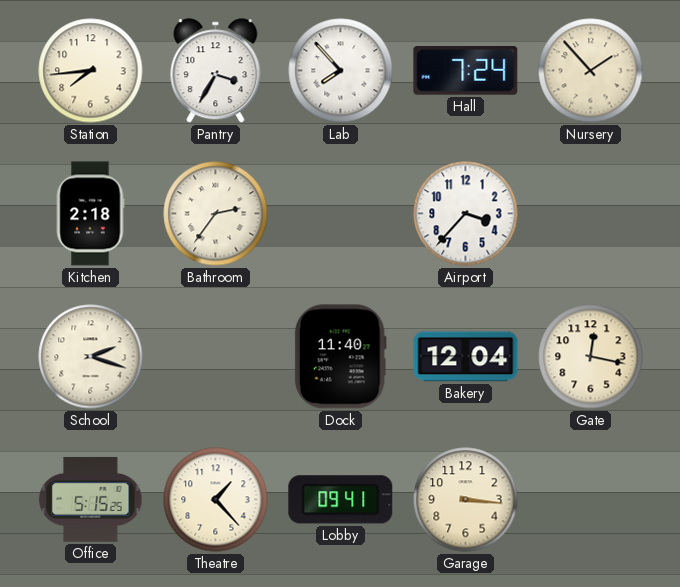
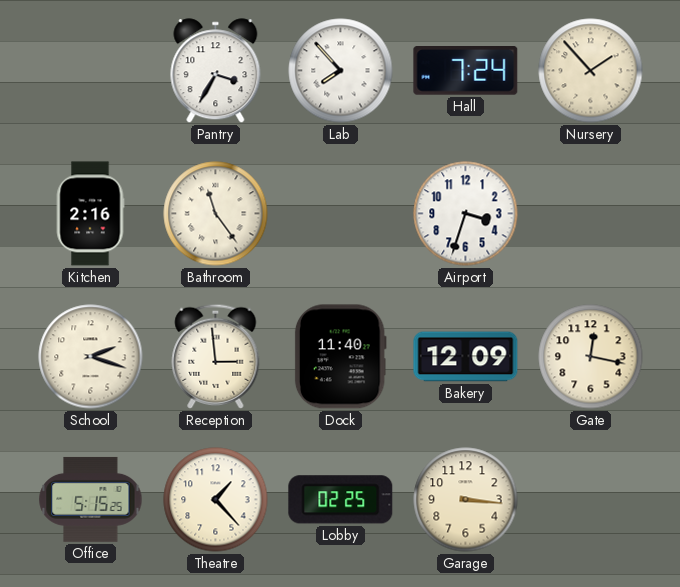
Station: 7:44 -> none (91, 71)
Kitchen: 2:18 -> 2:16 (90, 214)
Bathroom: 2:36 -> 11:24 (216, 214)
Airport: 3:37 -> 3:33 (466, 214)
Reception: none -> 2:59 (216, 356)
Bakery: 12:04 -> 12:09 (466, 357)
Lobby: 09:41 -> 02:25 (341, 500)
